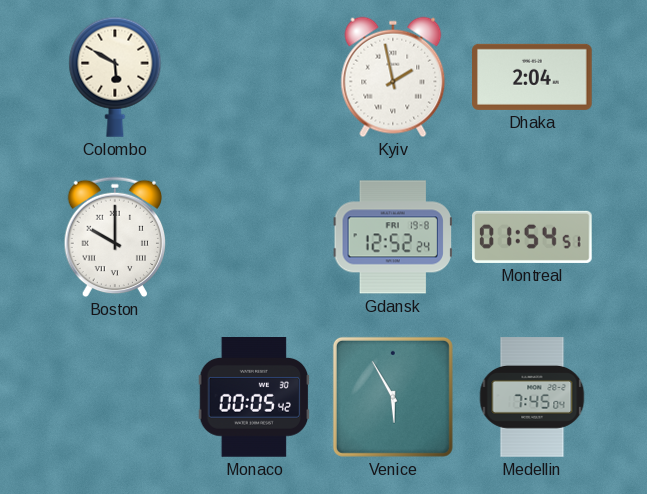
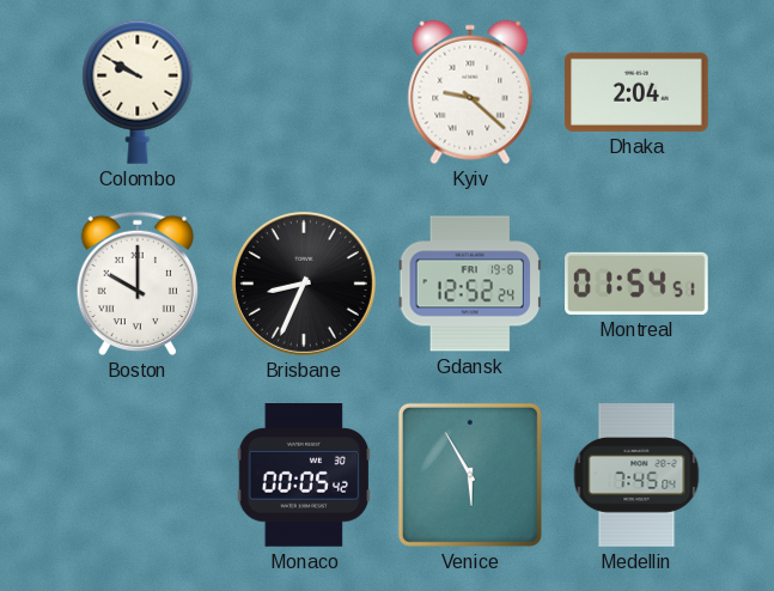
Colombo: 5:50 -> 9:50 (138, 92)
Kyiv: 1:58 -> 9:22 (470, 92)
Brisbane: none -> 8:34 (304, 284)
